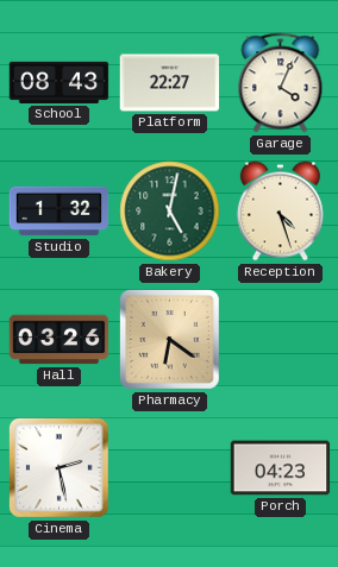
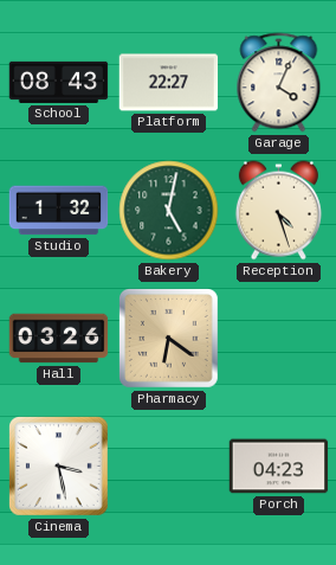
Cinema: 2:28 -> 3:28 (58, 466)
